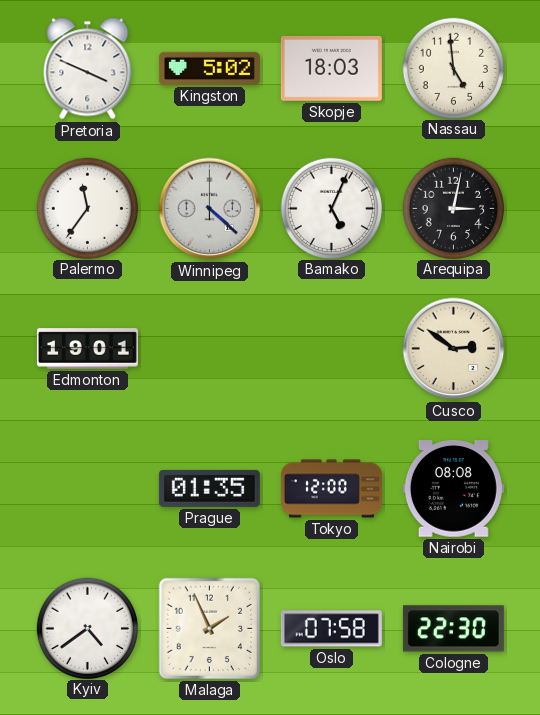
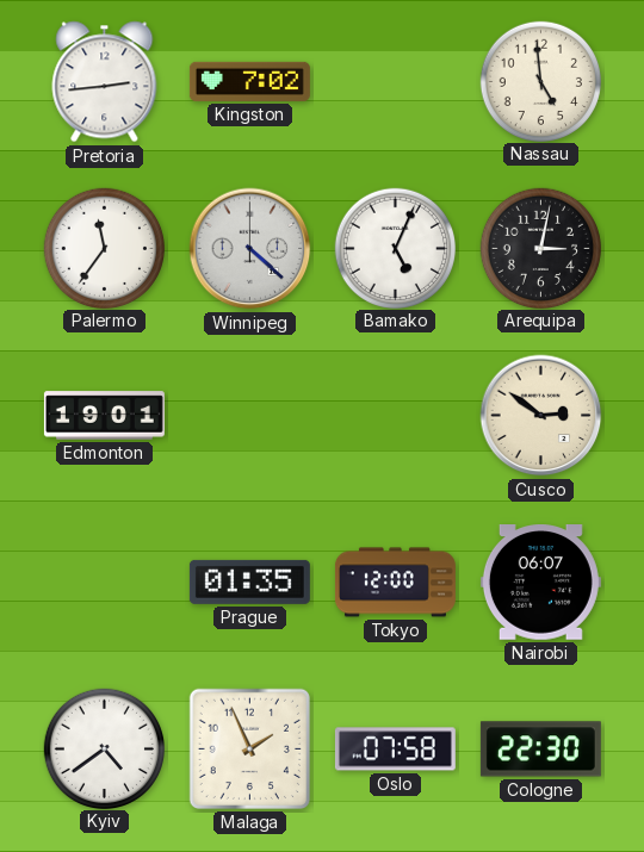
Pretoria: 3:49 -> 2:44 (105, 82)
Kingston: 5:02 -> 7:02 (249, 81)
Skopje: 18:03 -> none (331, 69)
Nairobi: 08:08 -> 06:07 (540, 583)
